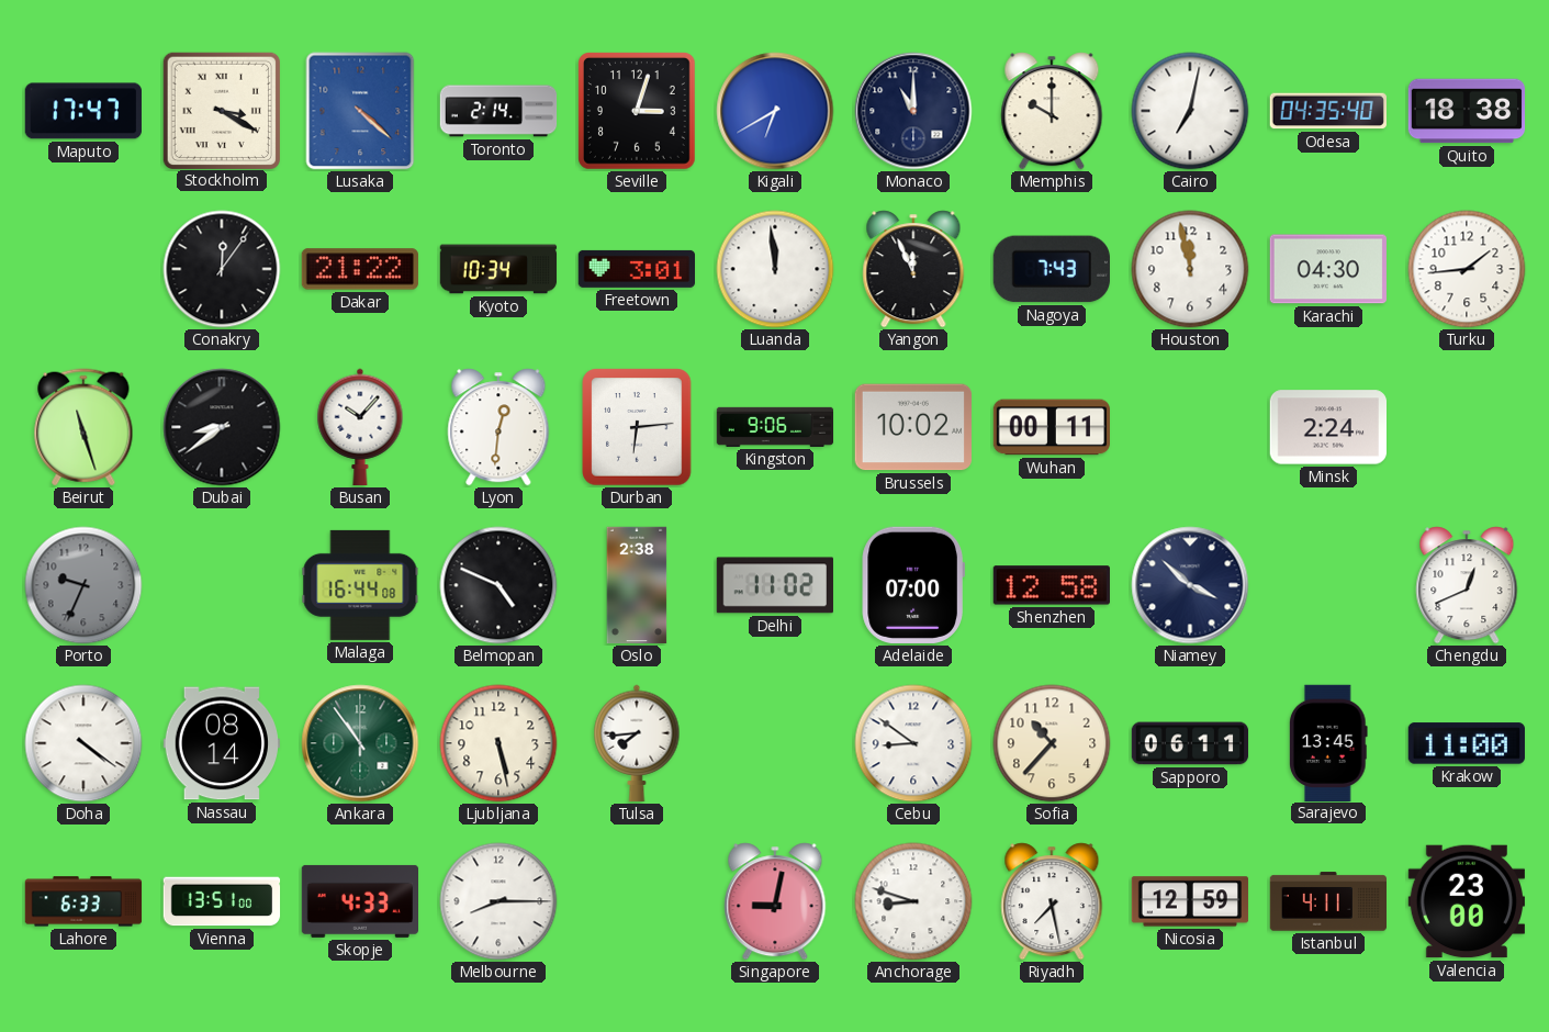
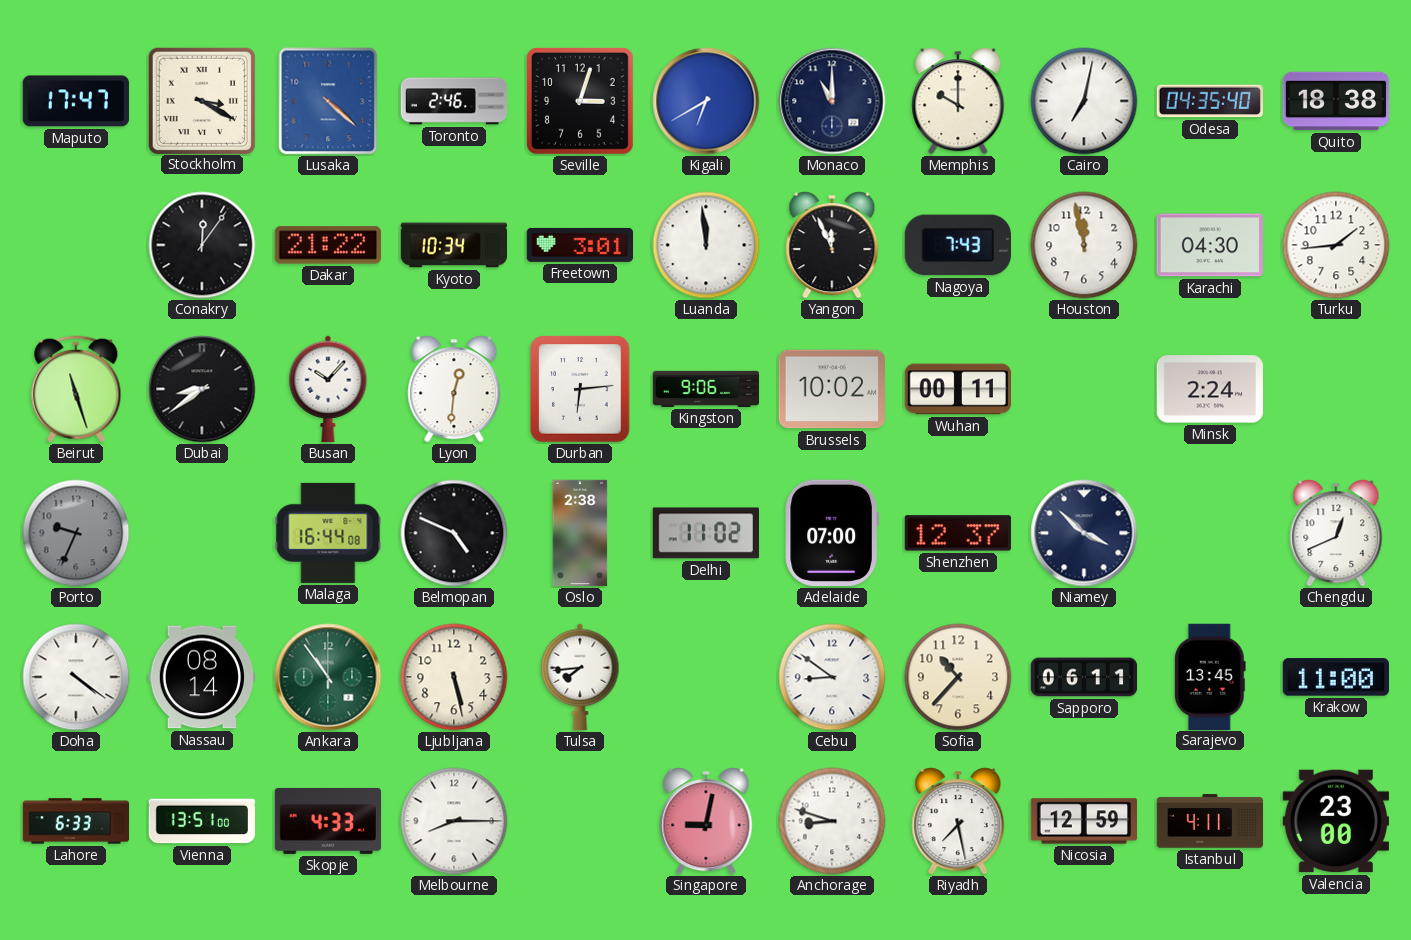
Toronto: 2:14 -> 2:46 (454, 101)
Shenzhen: 12:58 -> 12:37 (958, 533)
